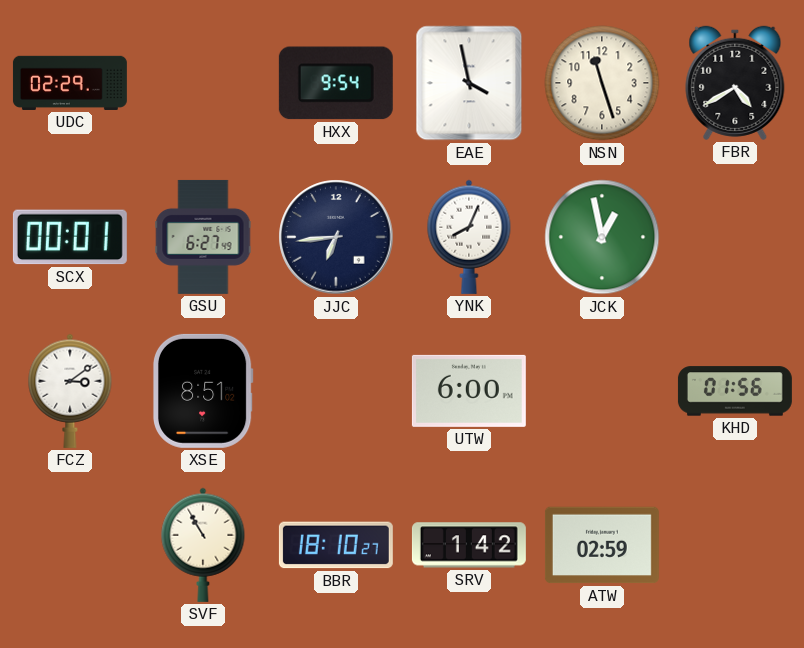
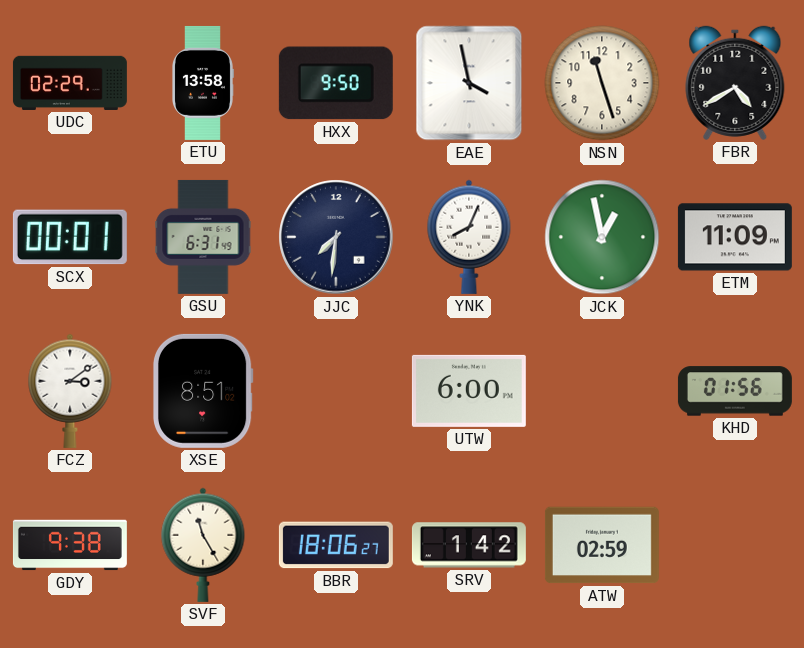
ETU: none -> 13:58 (203, 83)
HXX: 9:54 -> 9:50 (336, 83)
GSU: 6:27 -> 6:31 (203, 237)
JJC: 6:44 -> 7:31 (336, 237)
ETM: none -> 11:09 (735, 237)
GDY: none -> 9:38 (70, 545)
SVF: 10:55 -> 11:25 (203, 545)
BBR: 18:10 -> 18:06 (336, 545)
